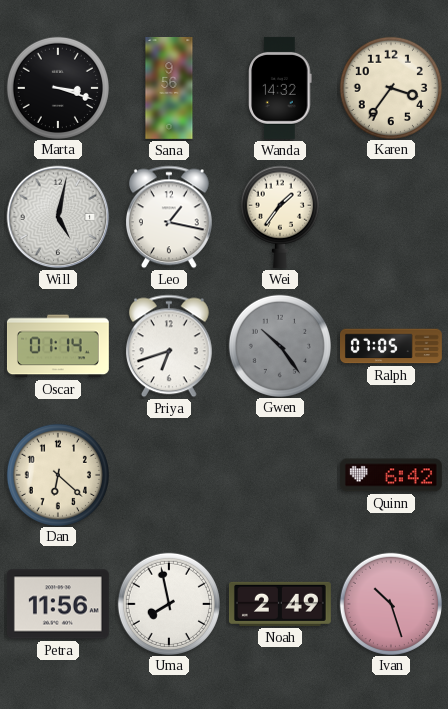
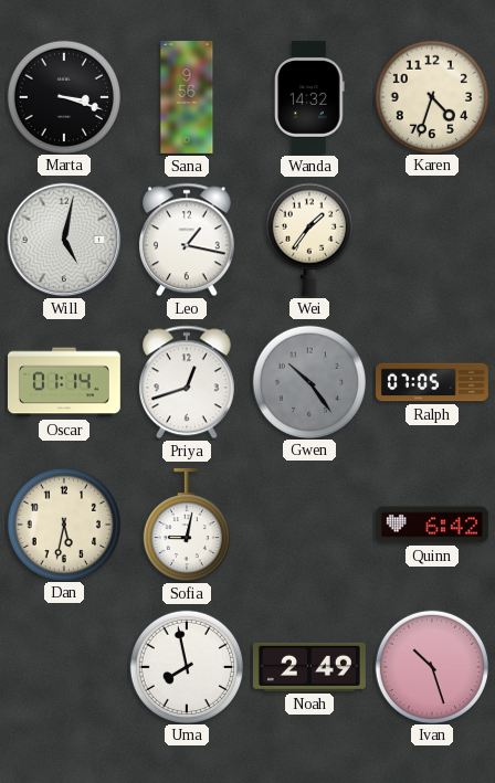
Karen: 3:36 -> 4:33 (431, 96)
Priya: 6:42 -> 12:42 (187, 382)
Dan: 6:22 -> 5:32 (63, 523)
Sofia: none -> 9:02 (187, 525)
Petra: 11:56 -> none (58, 604)
